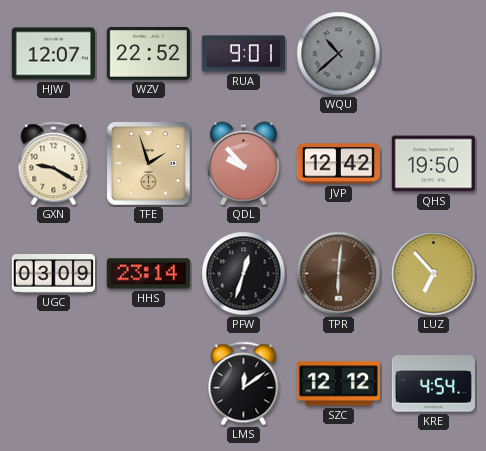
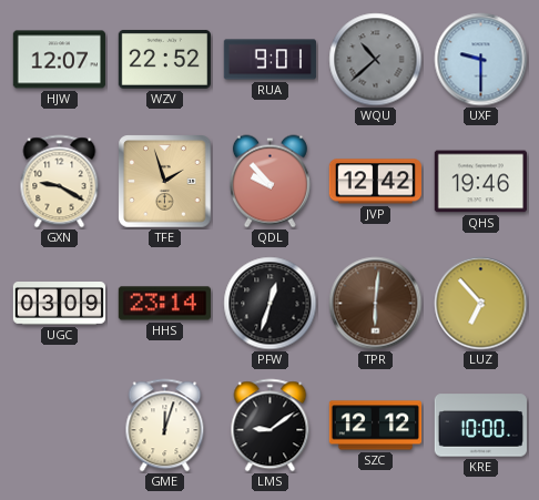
UXF: none -> 9:30 (481, 60)
QHS: 19:50 -> 19:46 (480, 182)
GME: none -> 12:03 (165, 426)
LMS: 12:09 -> 9:09 (271, 426)
KRE: 4:54 -> 10:00 (480, 426)
